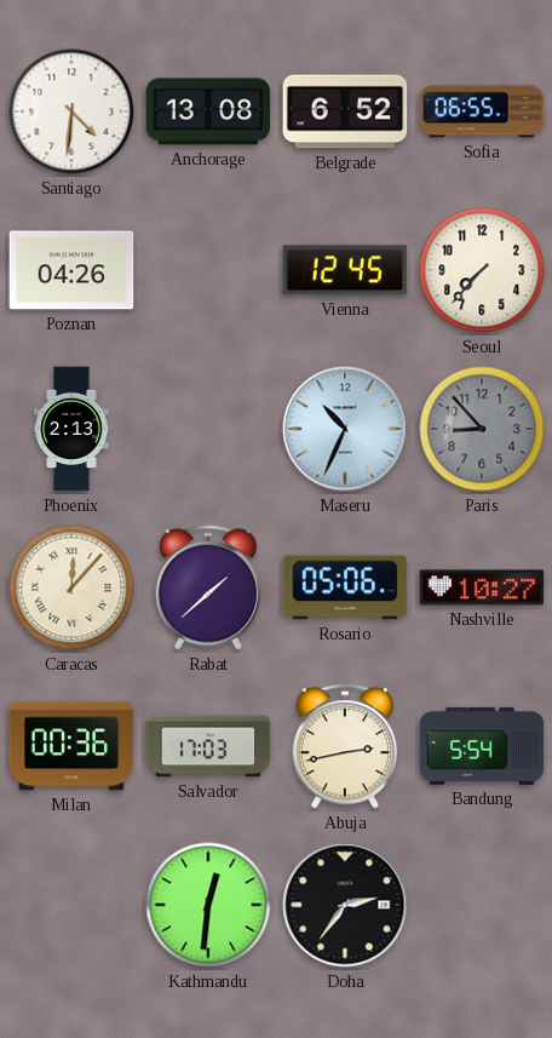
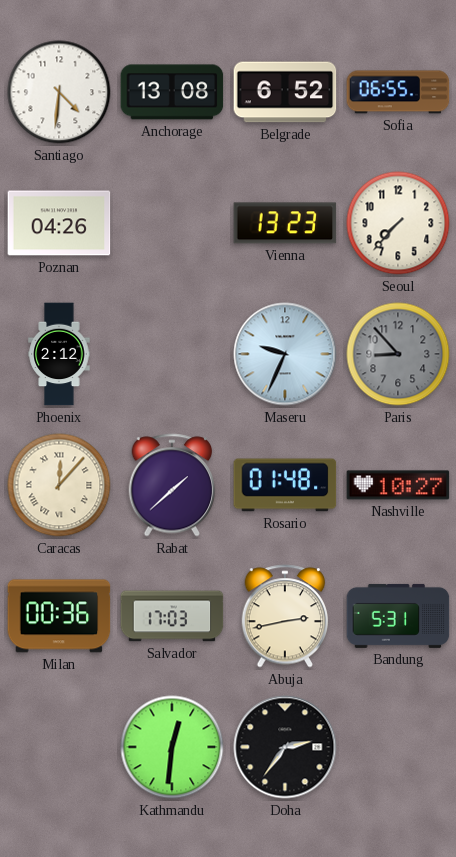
Vienna: 12:45 -> 13:23 (285, 223)
Phoenix: 2:13 -> 2:12 (59, 354)
Maseru: 10:34 -> 9:34 (285, 354)
Rosario: 05:06 -> 01:48 (285, 485)
Bandung: 5:54 -> 5:31 (398, 616)
